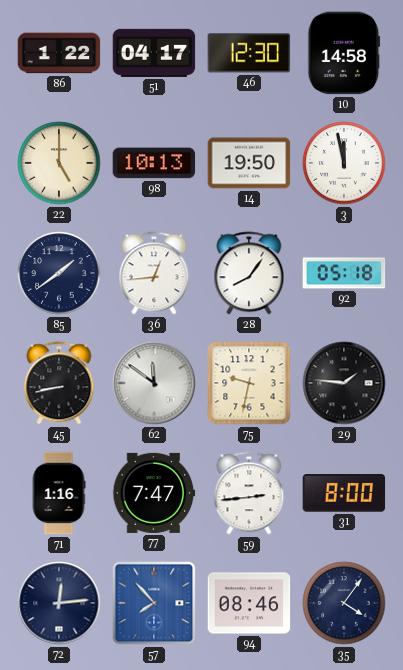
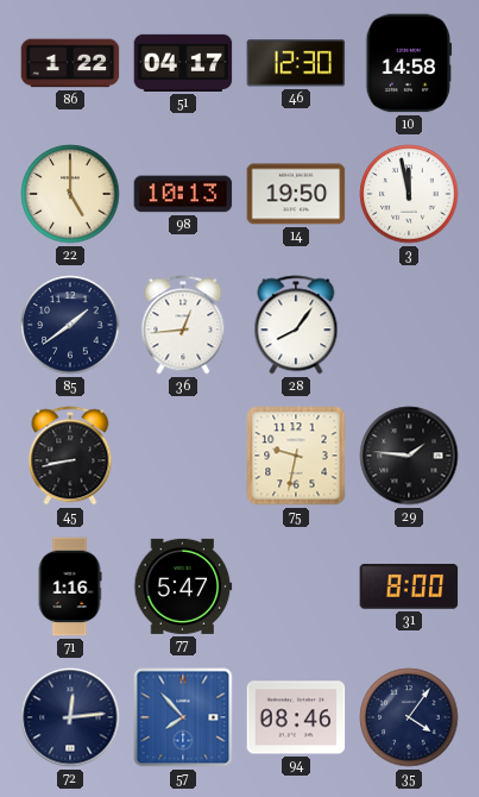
92: 05:18 -> none (344, 273)
62: 11:51 -> none (154, 383)
77: 7:47 -> 5:47 (183, 586)
59: 2:44 -> none (249, 493)
